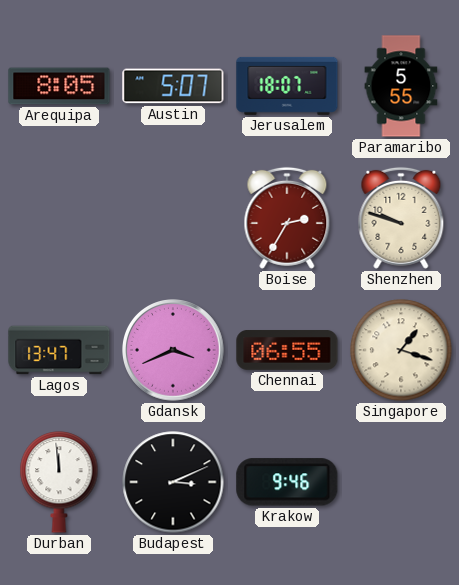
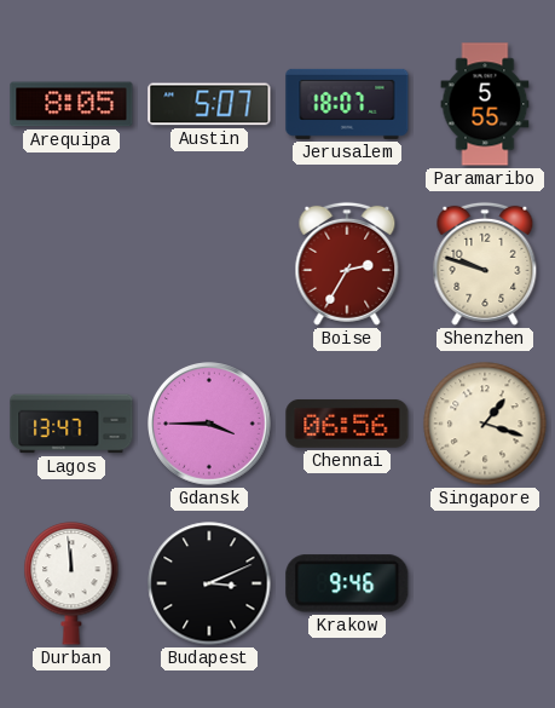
Gdansk: 3:41 -> 3:45 (210, 425)
Chennai: 06:55 -> 06:56 (347, 425)
